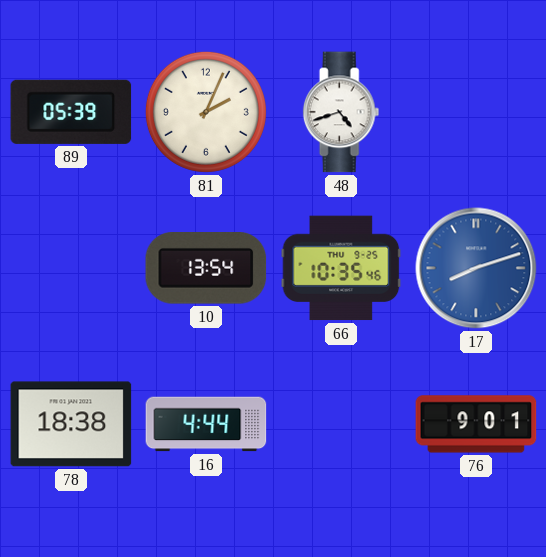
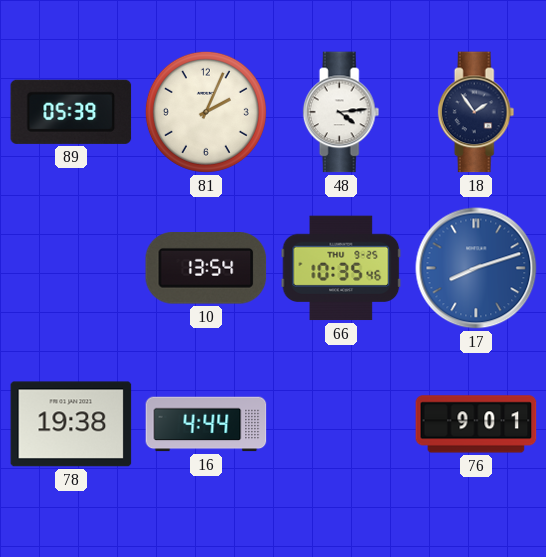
48: 4:42 -> 4:14 (341, 112)
18: none -> 1:54 (476, 112)
78: 18:38 -> 19:38 (71, 424)
